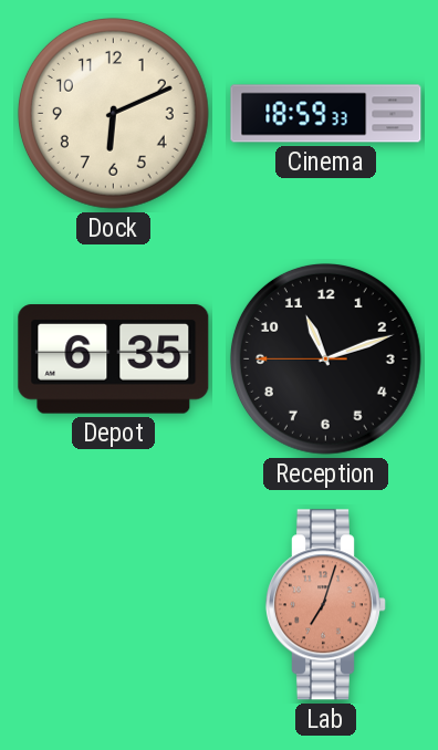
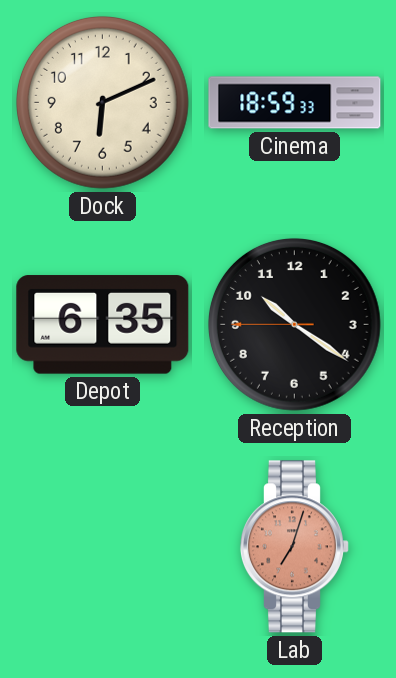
Reception: 11:11 -> 10:20 (294, 324)
